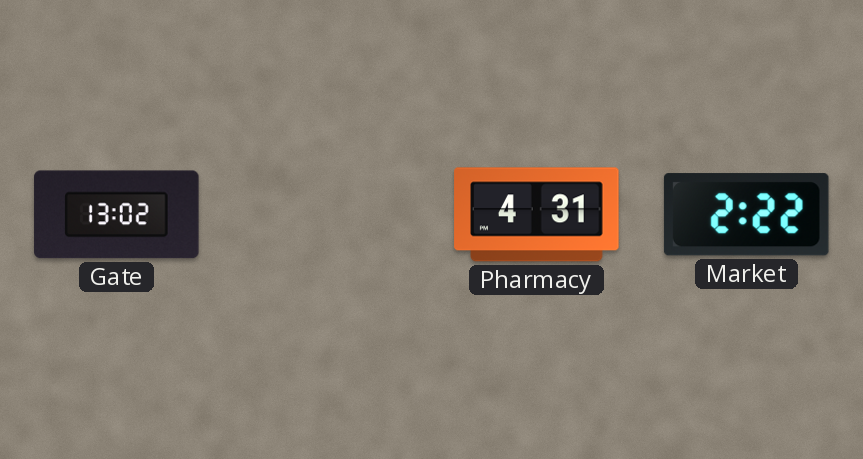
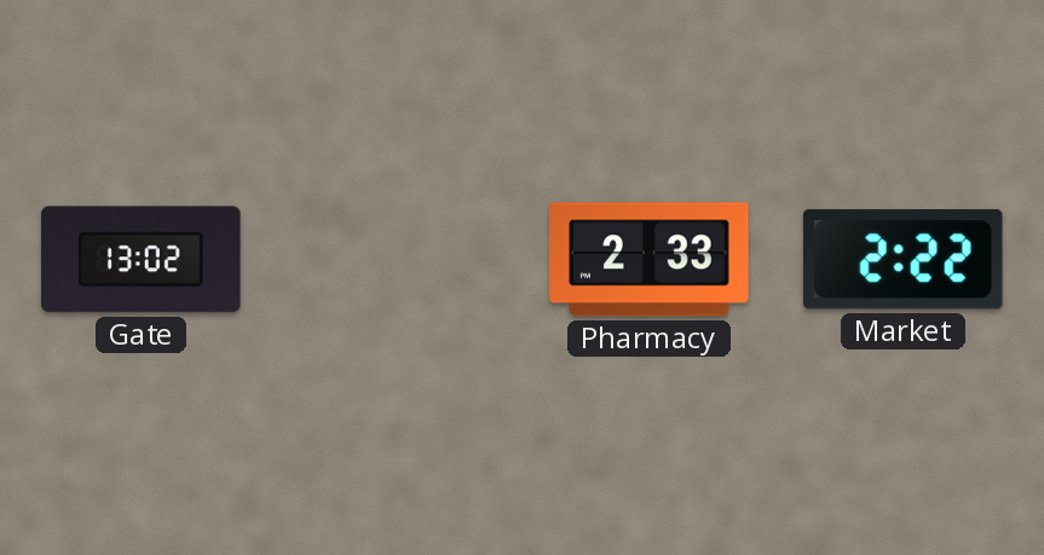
Pharmacy: 4:31 -> 2:33 (650, 260)
